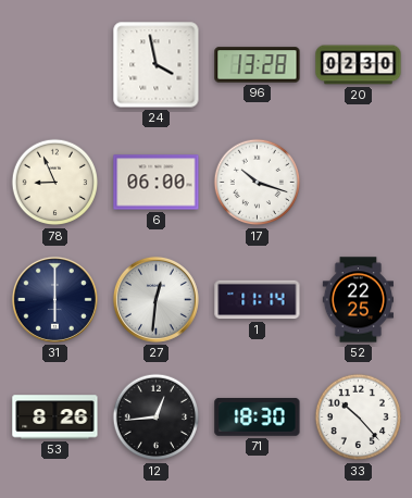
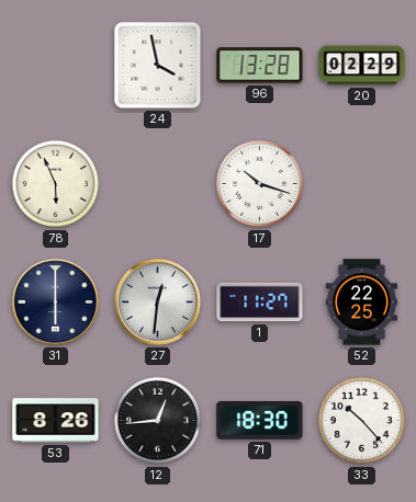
20: 02:30 -> 02:29 (362, 66)
78: 8:56 -> 5:56 (56, 184)
6: 06:00 -> none (157, 183)
1: 11:14 -> 11:27 (260, 303)
